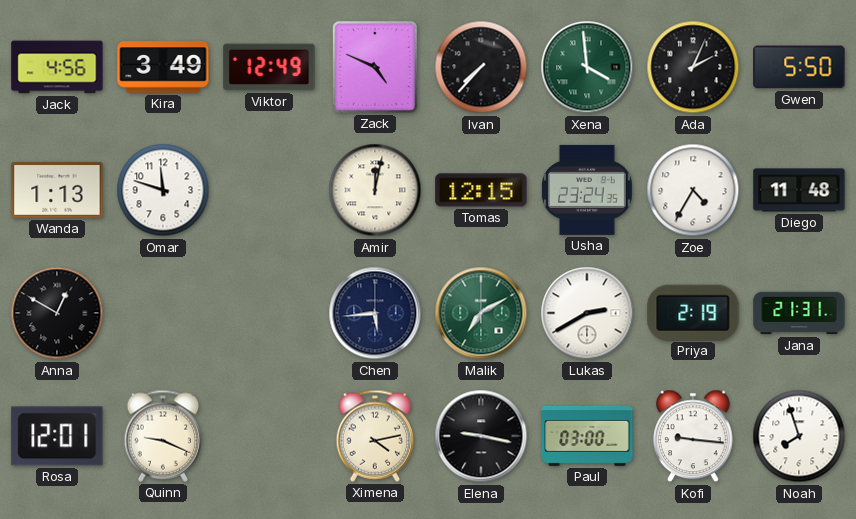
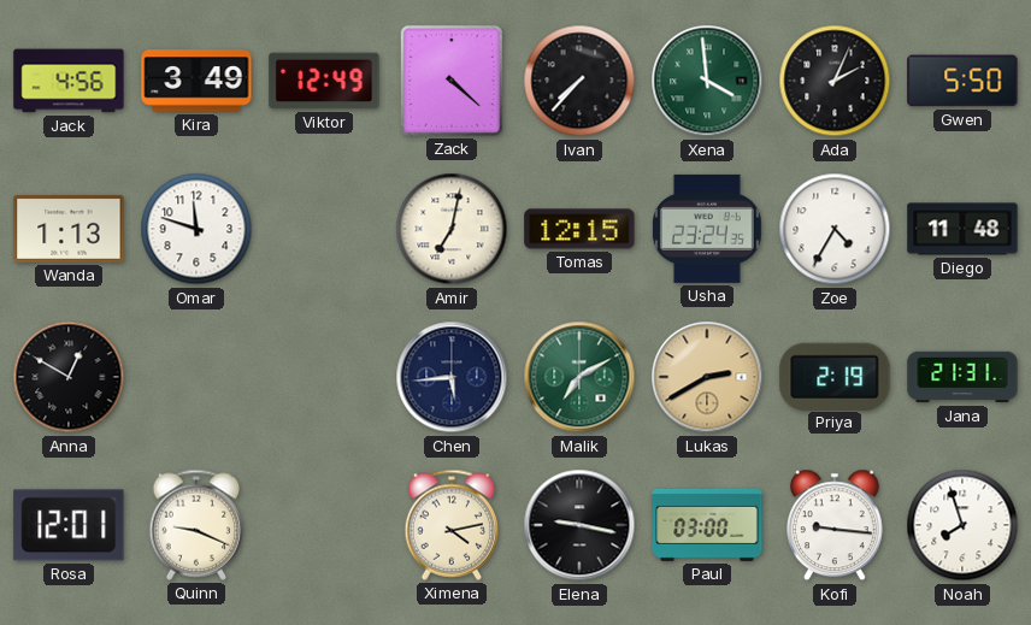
Zack: 4:49 -> 4:22 (452, 81)
Amir: 12:02 -> 7:02 (452, 229)
Lukas dial: white -> champagne (707, 377)
